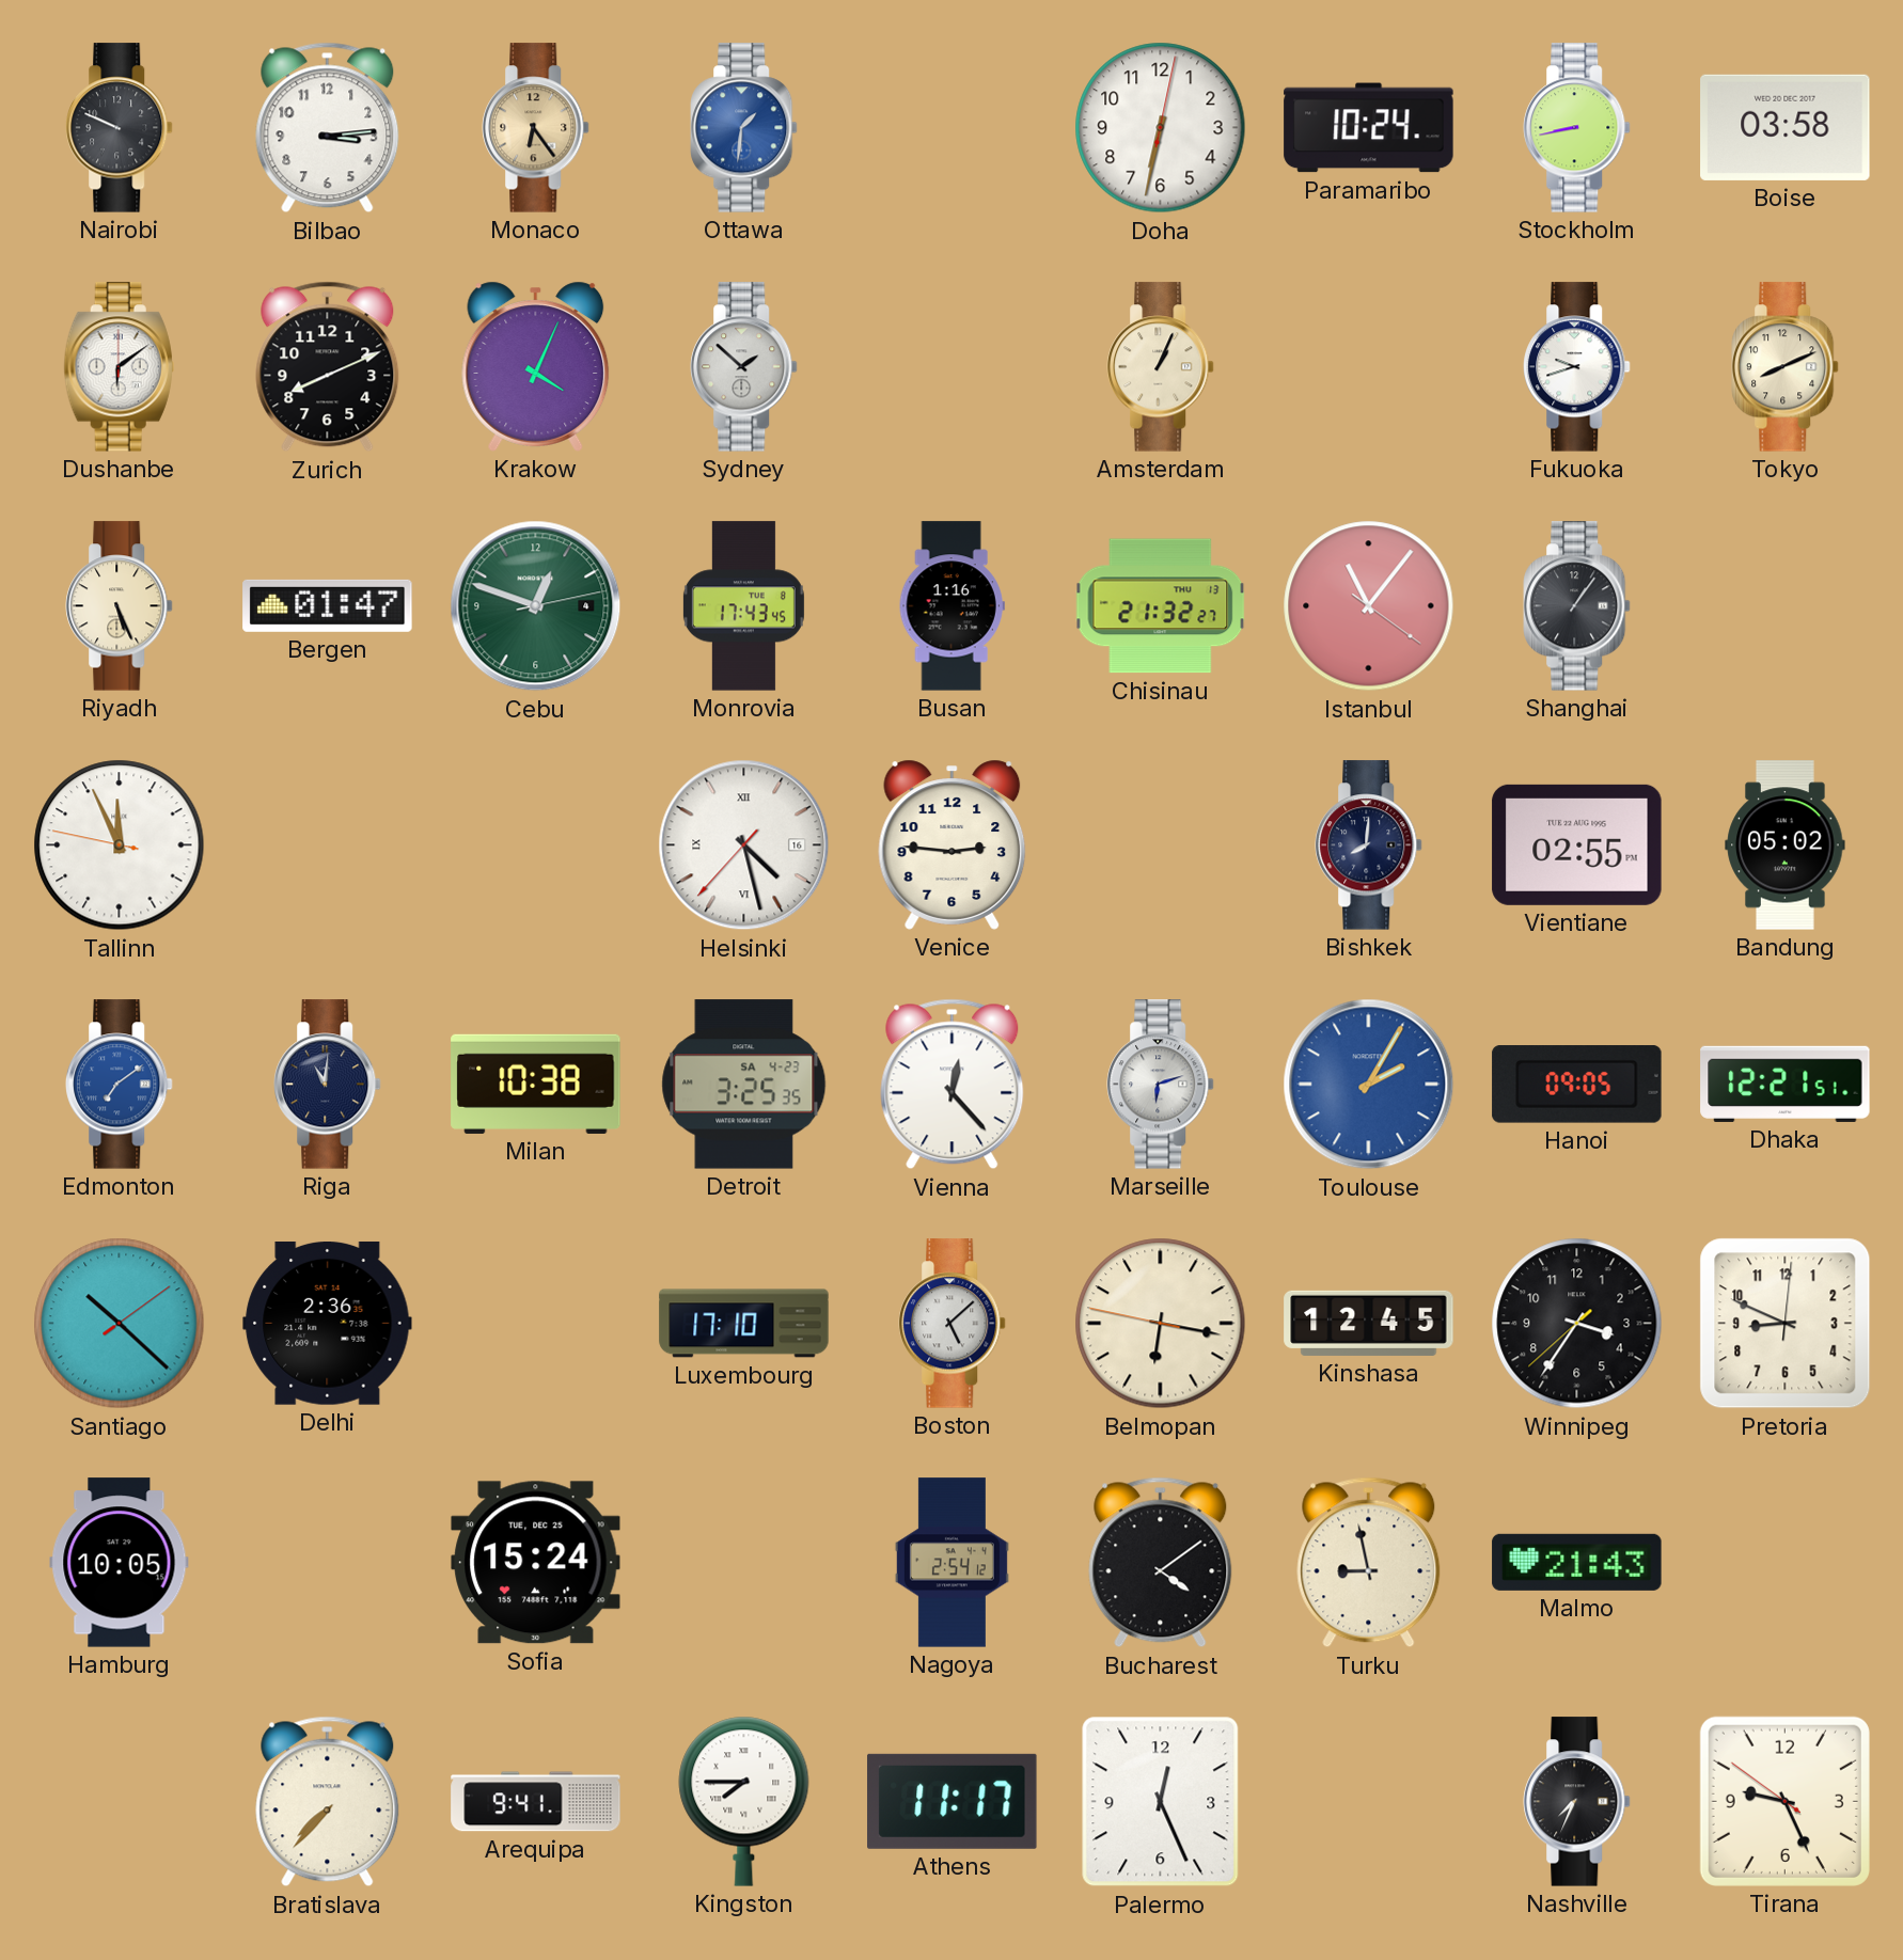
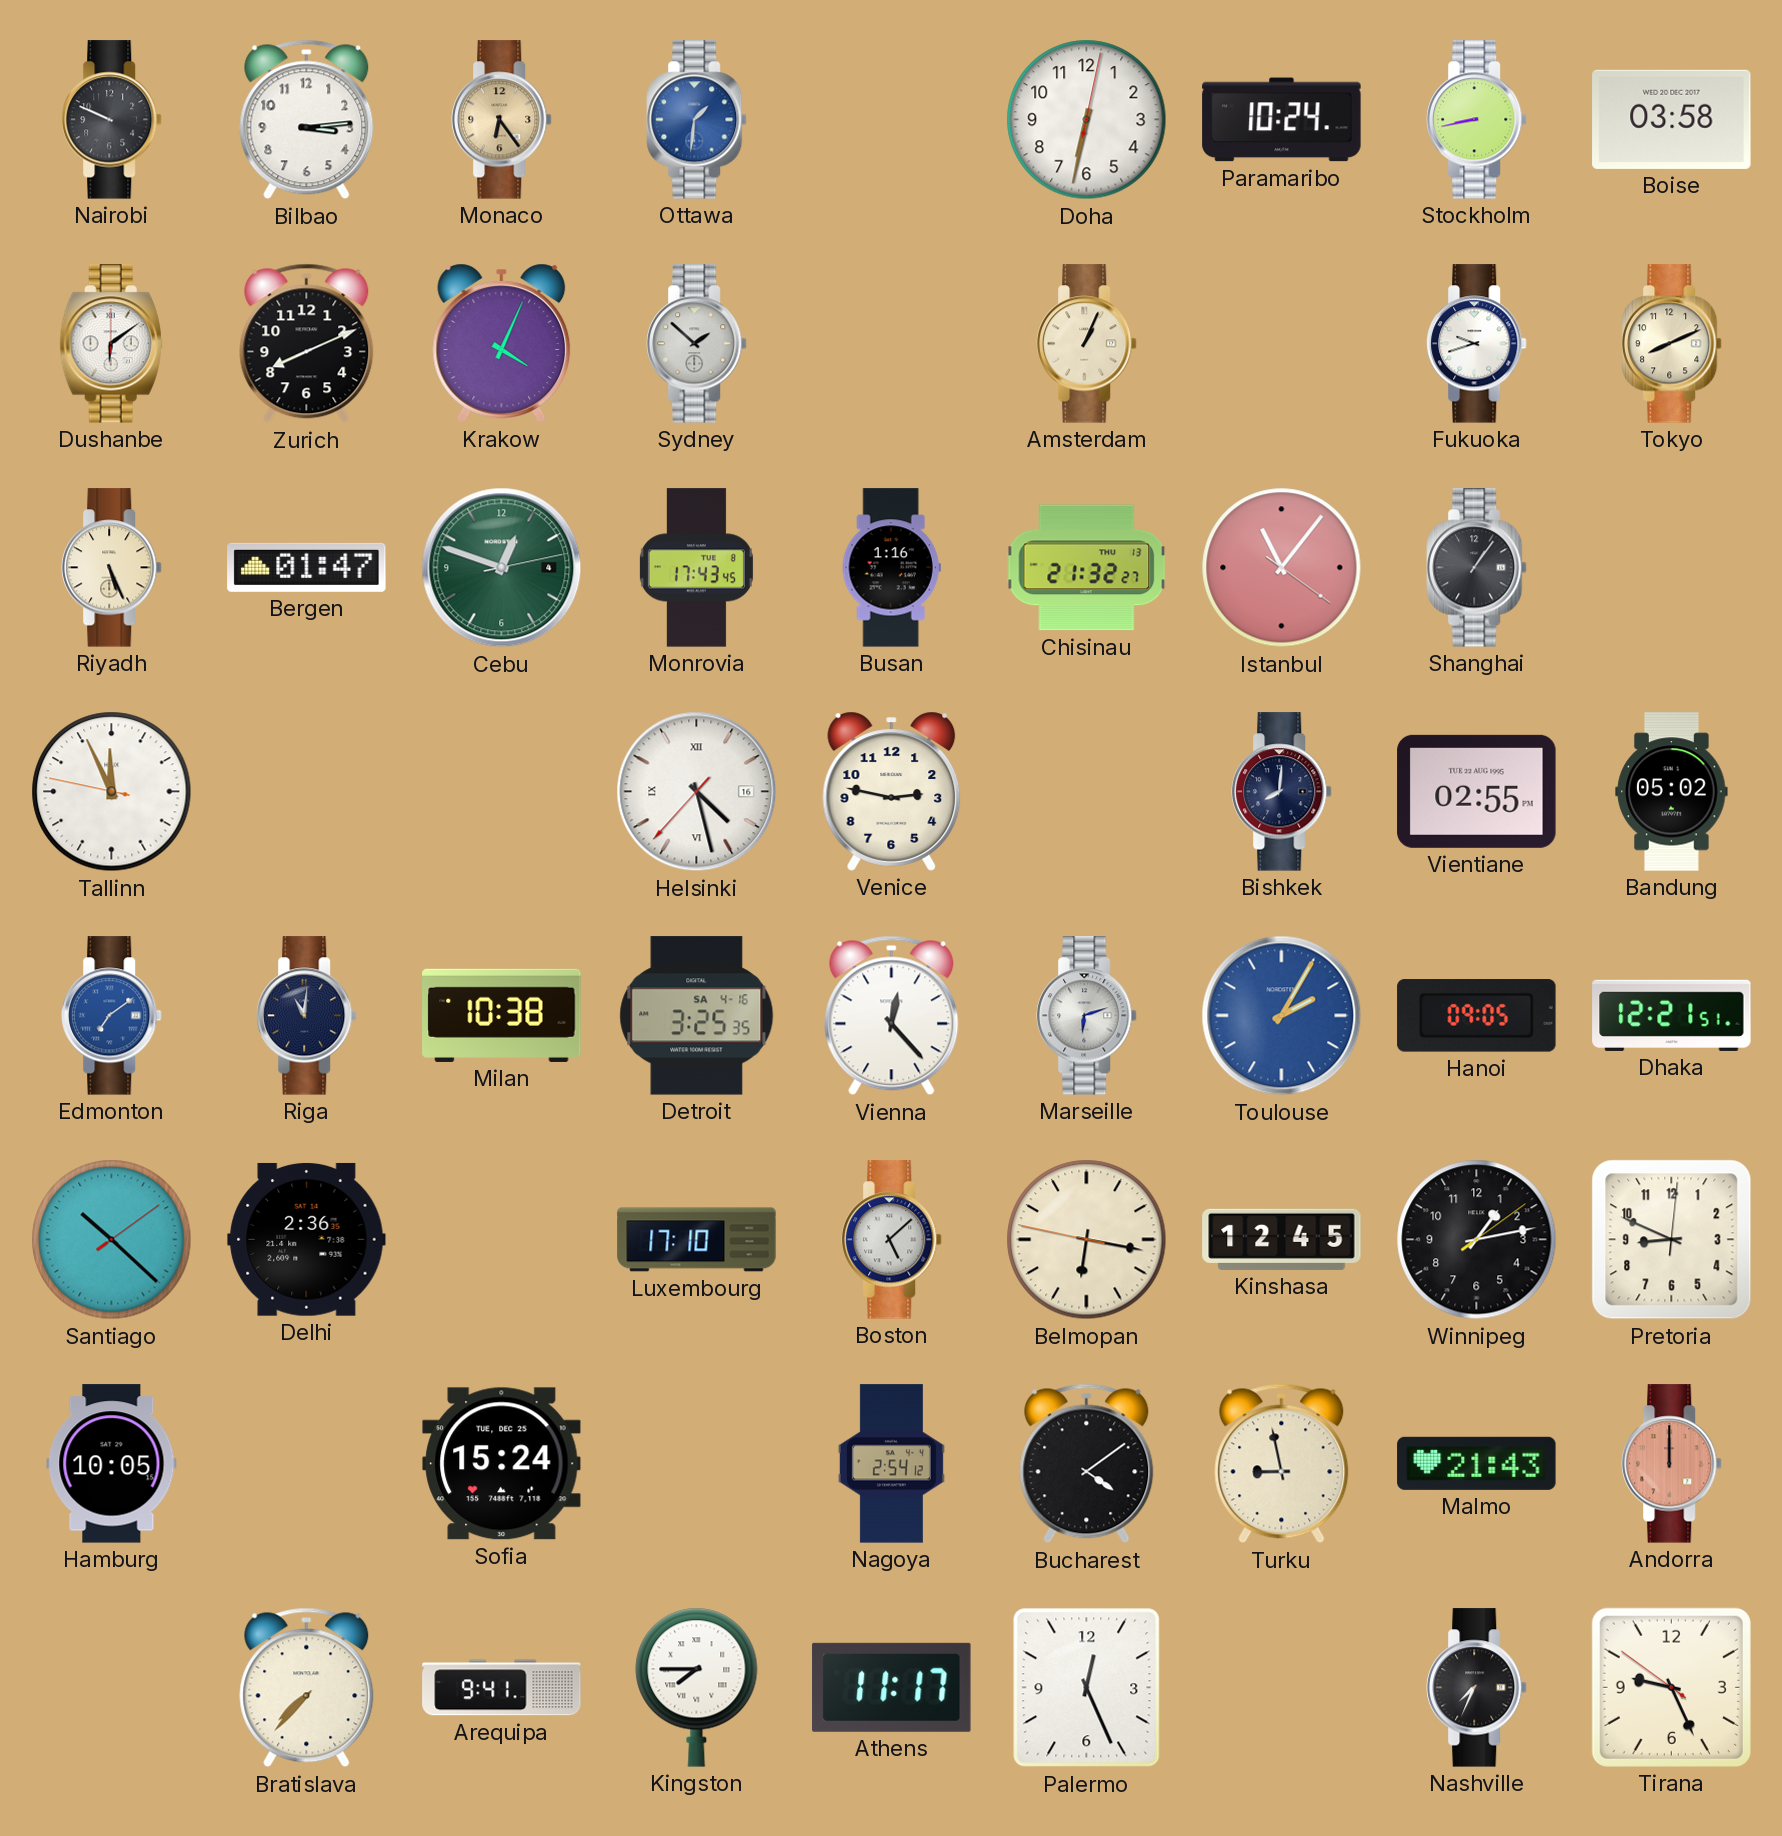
Venice: 2:46 -> 2:47 (892, 791)
Detroit date: SA 4-23 -> SA 4-16 (697, 1016)
Winnipeg: 3:35 -> 1:13 (1477, 1240)
Andorra: none -> 12:00 (1672, 1464)
